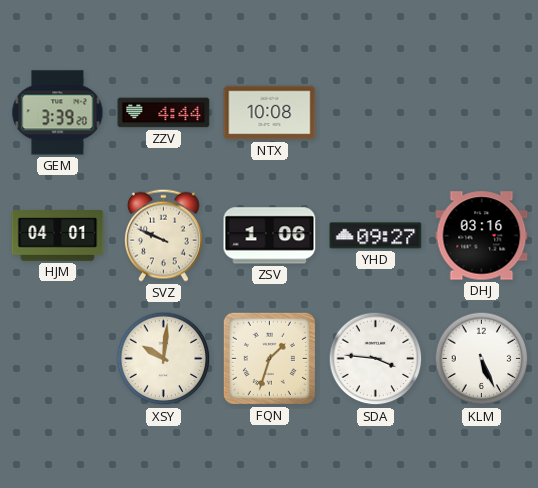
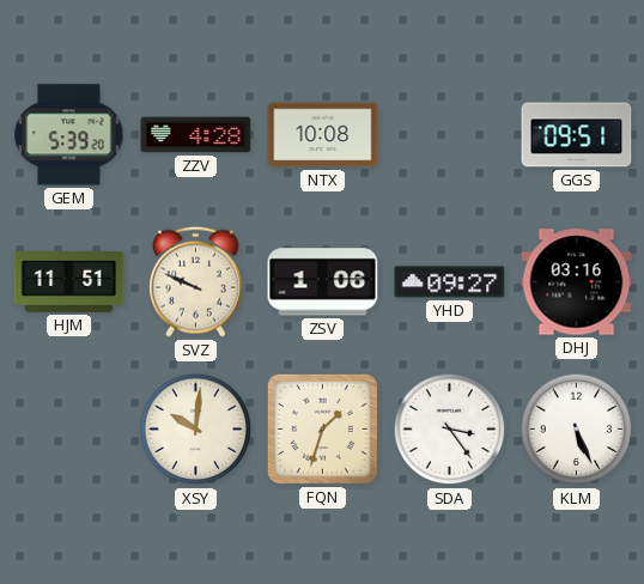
GEM: 3:39 -> 5:39 (69, 135)
ZZV: 4:44 -> 4:28 (196, 135)
GGS: none -> 09:51 (577, 135)
HJM: 04:01 -> 11:51 (69, 282)
SDA: 3:46 -> 3:24 (450, 430)
